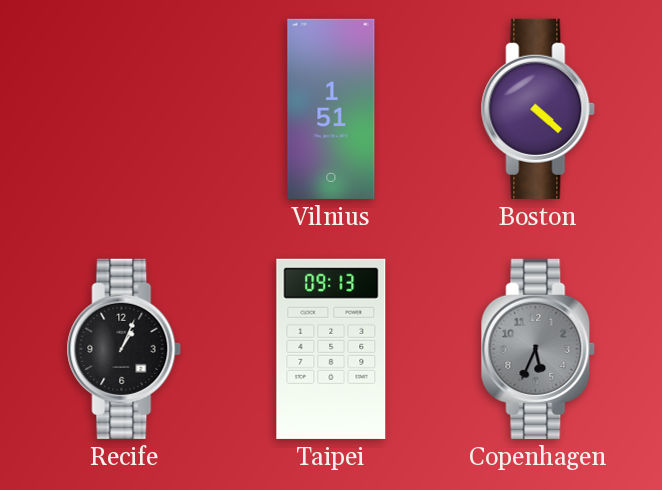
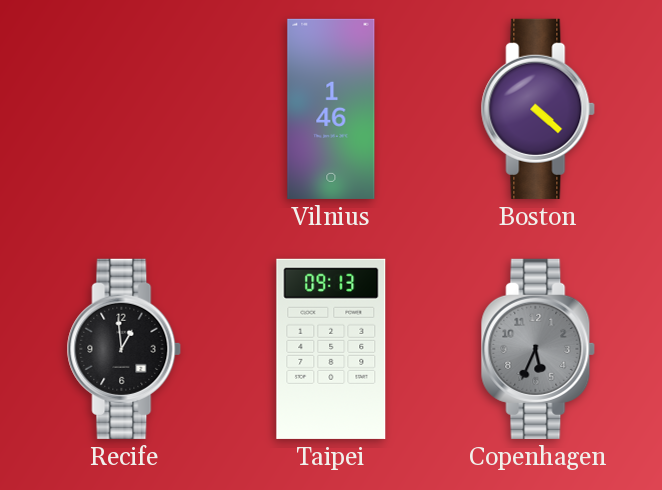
Vilnius: 1:51 -> 1:46 (331, 109)
Recife: 1:04 -> 12:59 (124, 349)
